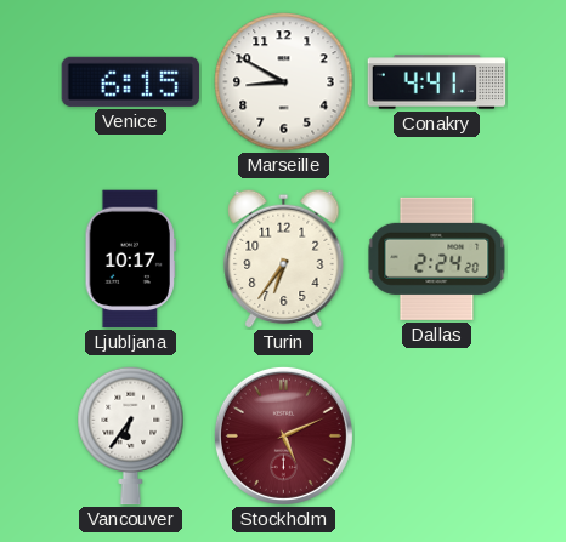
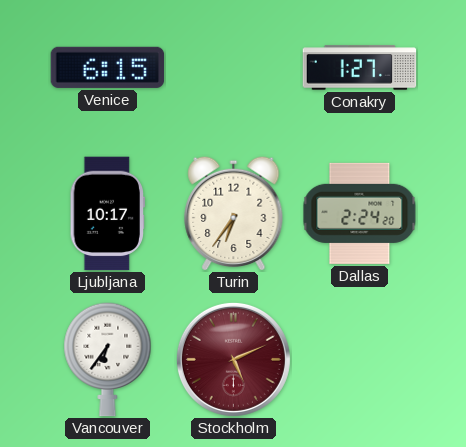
Marseille: 8:50 -> none (284, 82)
Conakry: 4:41 -> 1:27 (360, 68)
